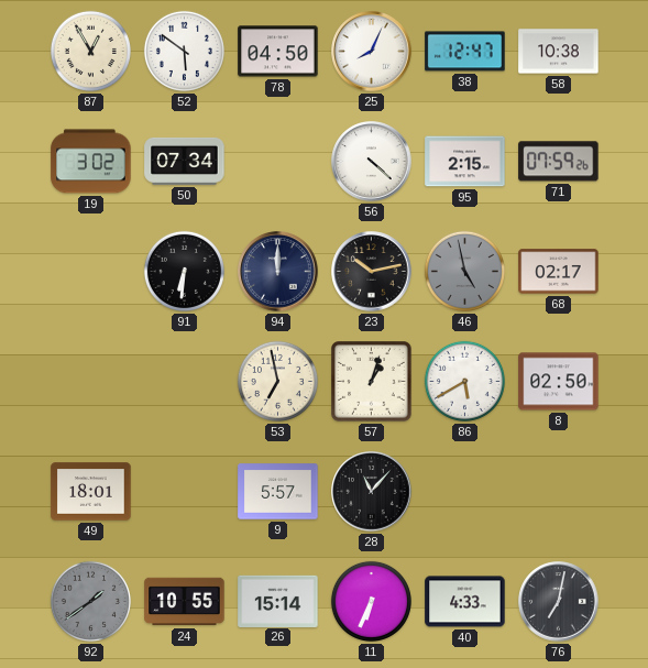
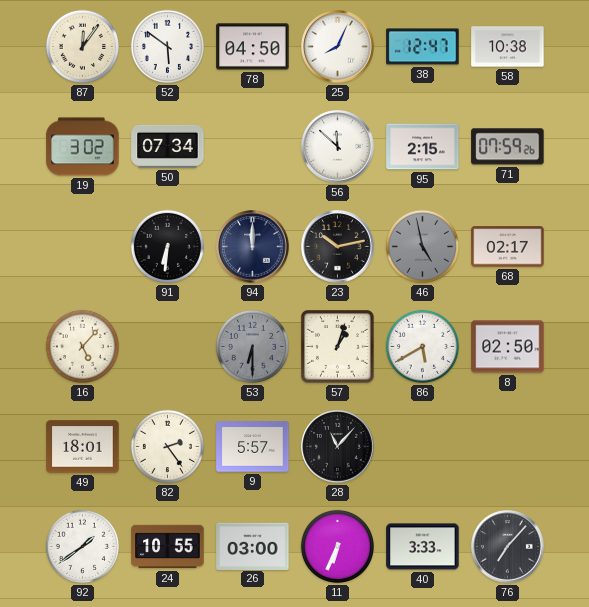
87: 12:55 -> 12:06 (82, 46)
56: 4:22 -> 11:52 (338, 147)
16: none -> 5:07 (82, 346)
53: 6:58 -> 6:30 (252, 346)
53 dial: cream -> grey (252, 346)
82: none -> 2:24 (167, 446)
92 dial: grey -> white (82, 546)
26: 15:14 -> 03:00 (253, 546)
40: 4:33 -> 3:33 (423, 547)
76: 7:02 -> 7:07 (508, 547)
